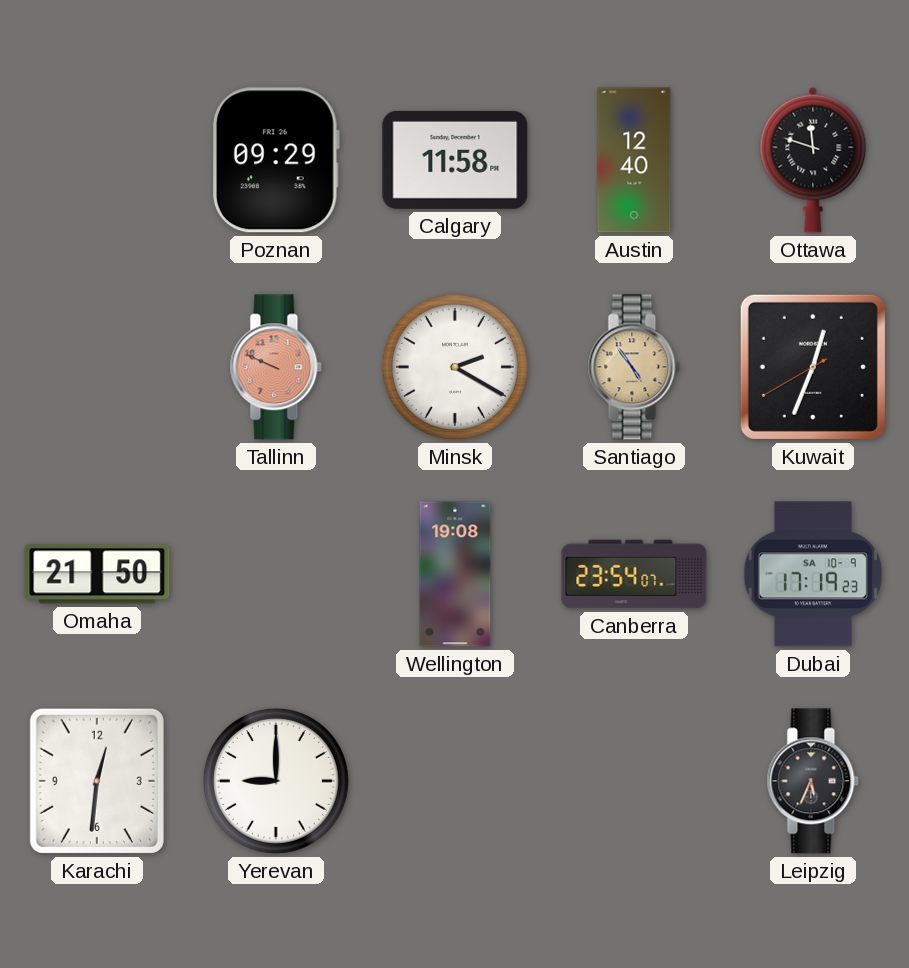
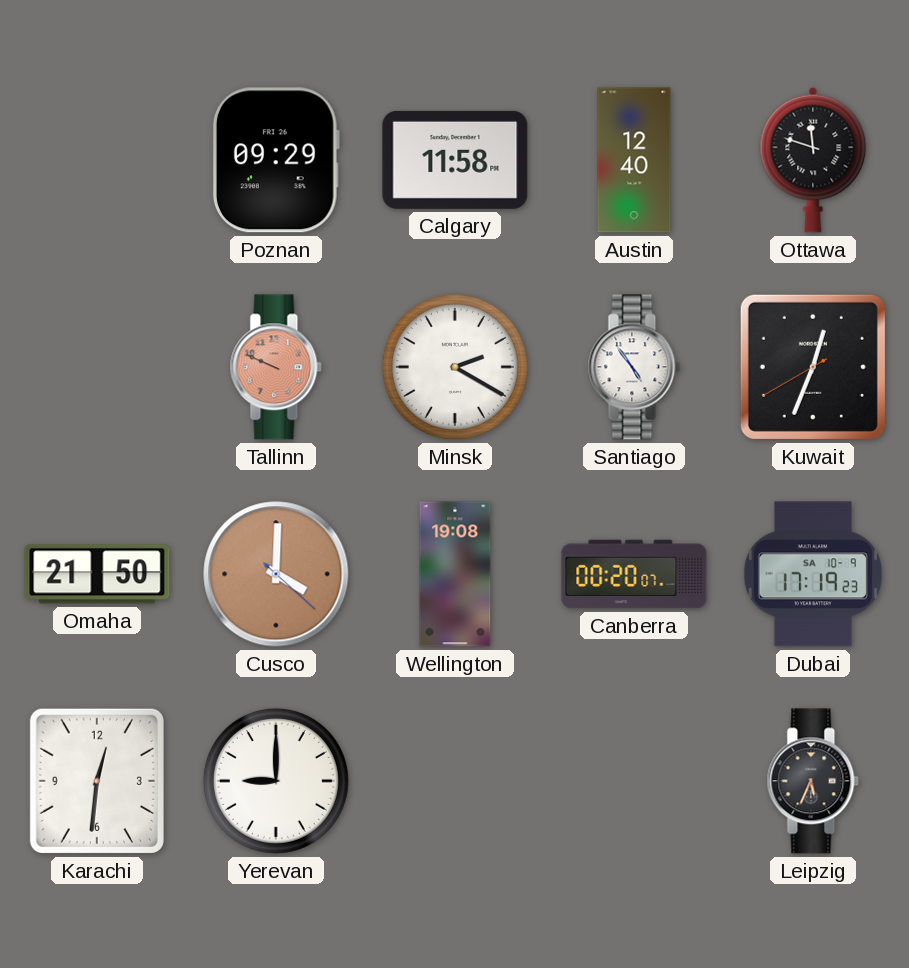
Santiago dial: champagne -> white (634, 367)
Cusco: none -> 4:00 (276, 574)
Canberra: 23:54 -> 00:20 (634, 574)
